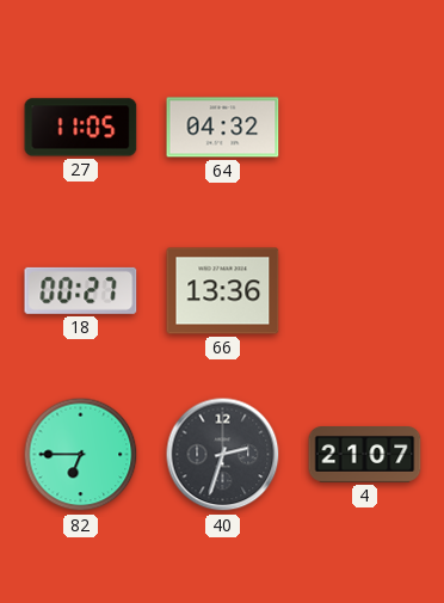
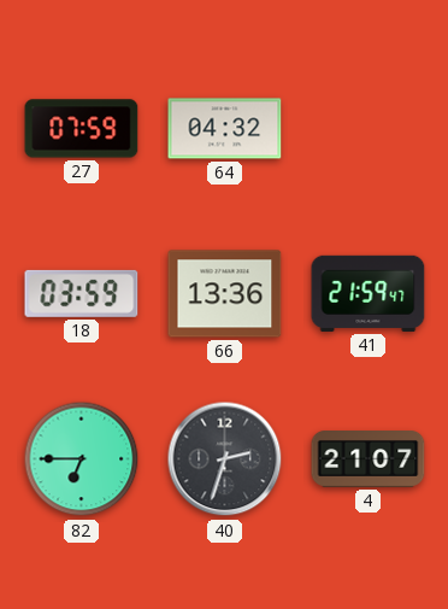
27: 11:05 -> 07:59 (82, 129)
18: 00:27 -> 03:59 (82, 293)
41: none -> 21:59 (369, 293)
